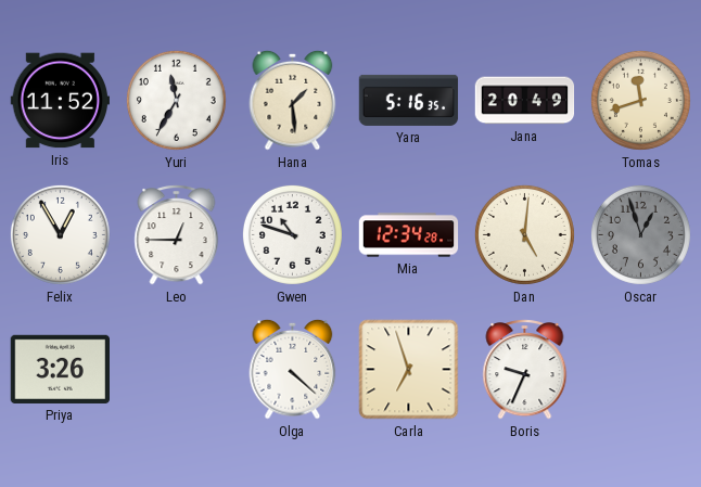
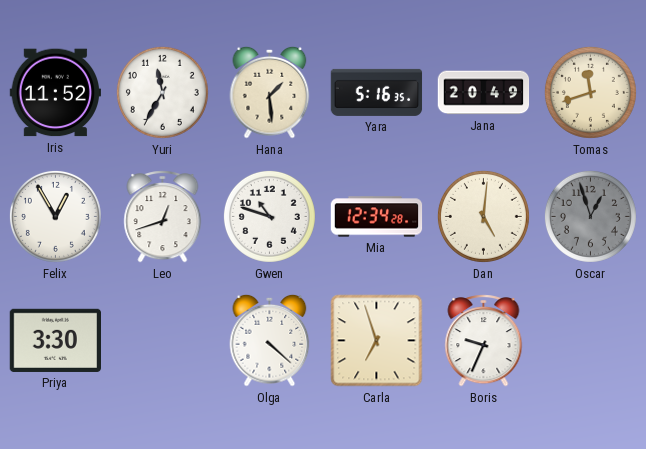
Leo: 12:45 -> 12:42 (163, 217)
Priya: 3:26 -> 3:30 (55, 340)
